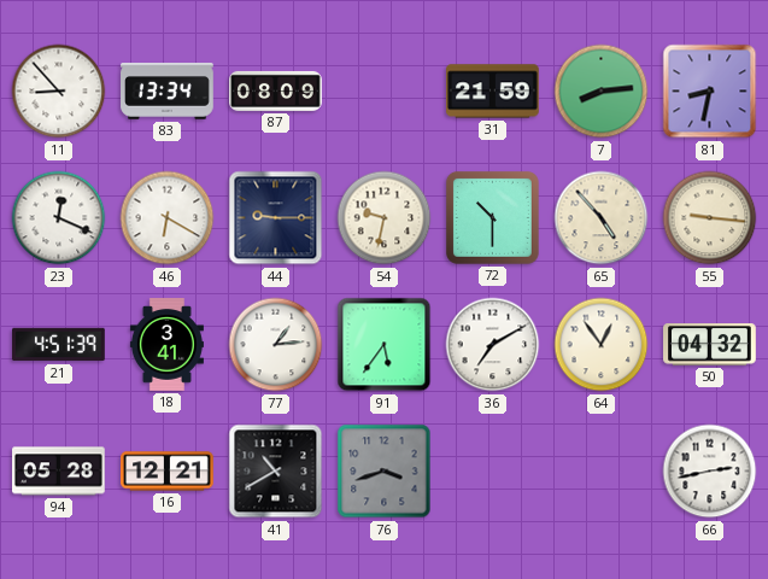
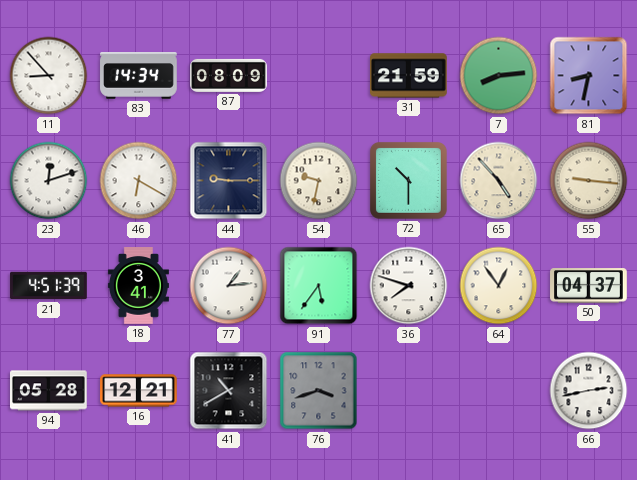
83: 13:34 -> 14:34 (139, 76)
23: 12:19 -> 12:12 (49, 181)
36: 7:10 -> 7:48 (409, 286)
50: 04:32 -> 04:37 (589, 286)
